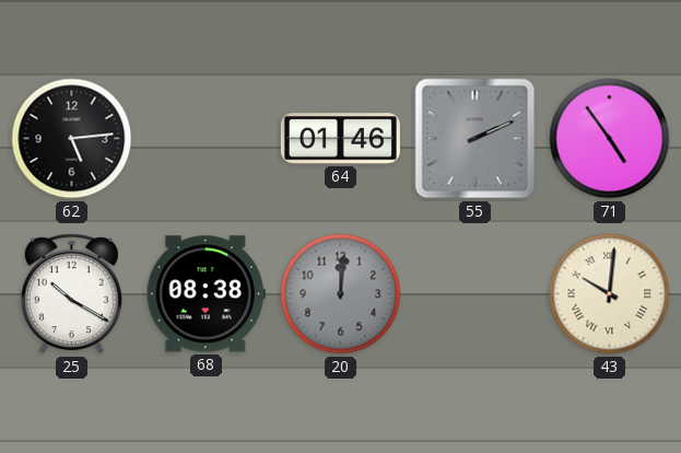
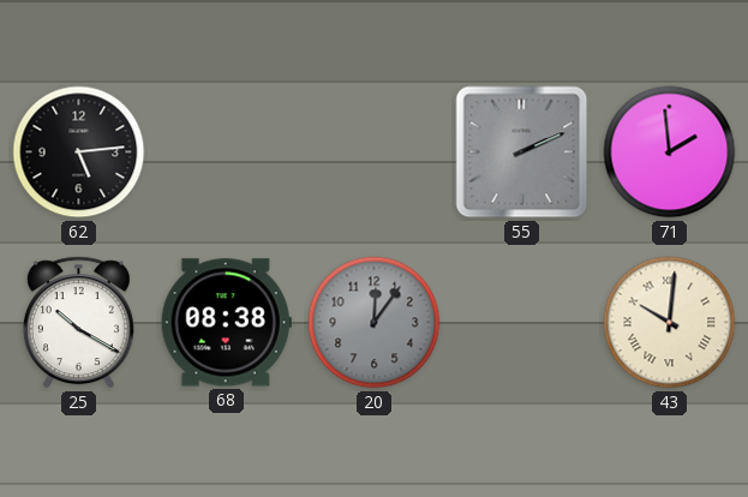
64: 01:46 -> none (340, 139)
71: 4:54 -> 1:59 (670, 152)
20: 12:01 -> 12:06 (375, 323)
